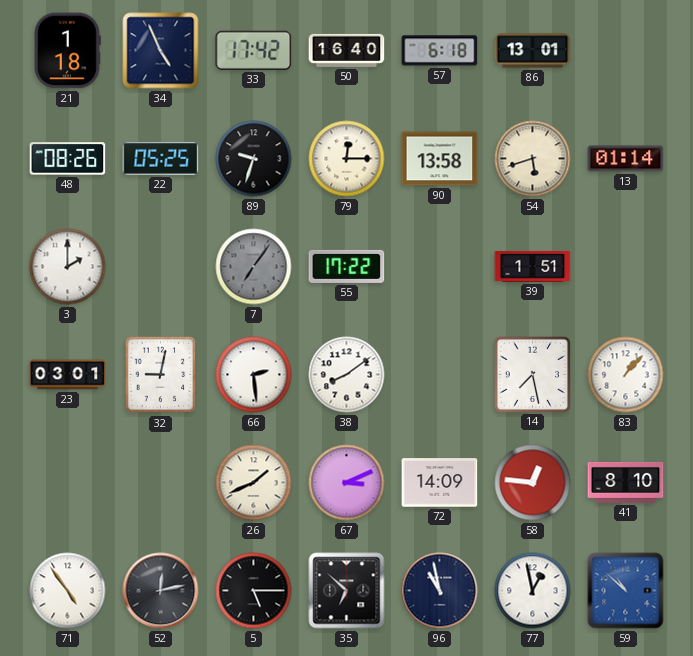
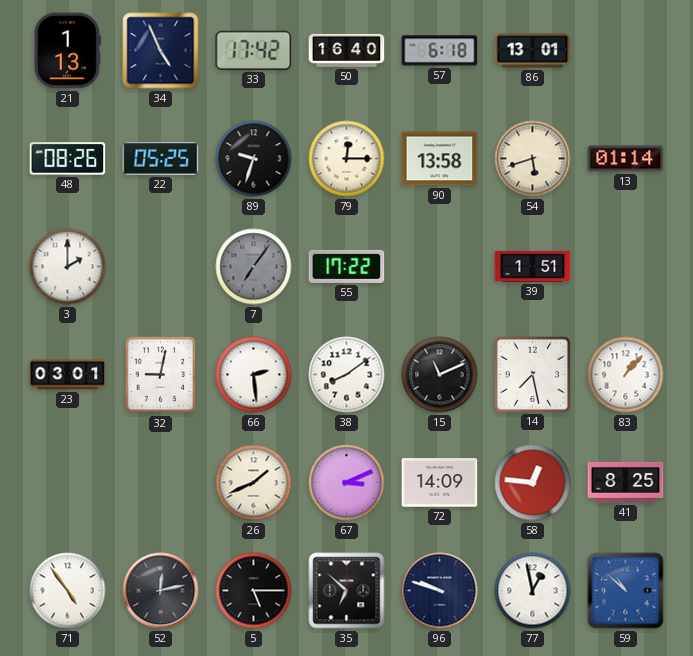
21: 1:18 -> 1:13 (68, 51)
15: none -> 11:11 (440, 375)
41: 8:10 -> 8:25 (626, 482)
96: 10:58 -> 9:48 (440, 591)
